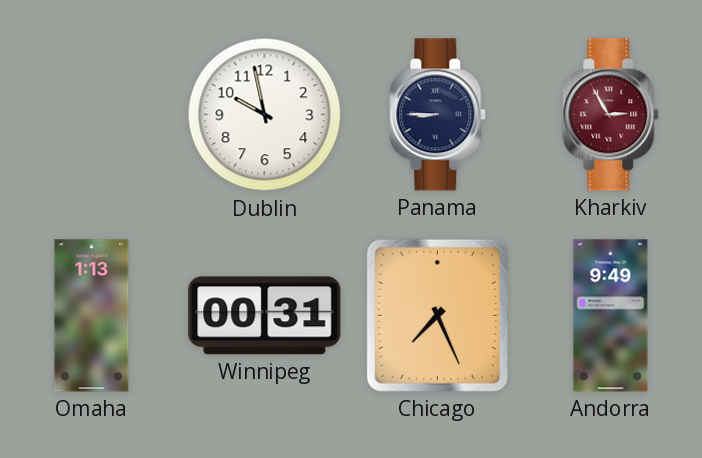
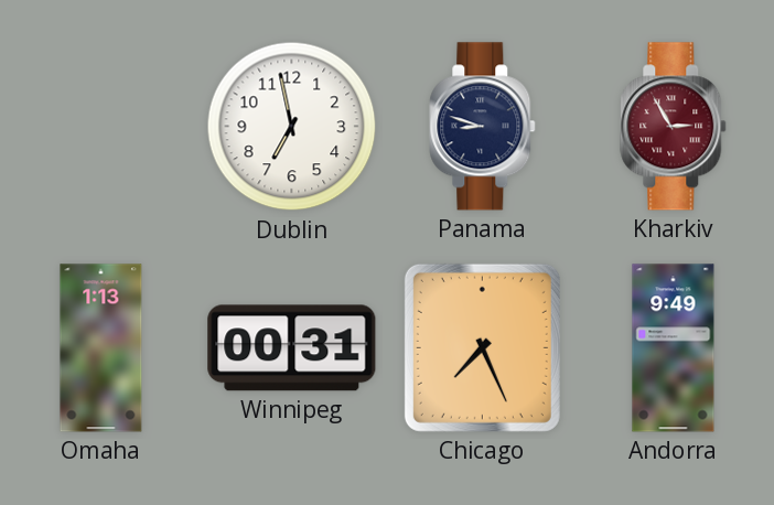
Dublin: 9:58 -> 6:58 (292, 127)
Panama: 8:45 -> 8:48 (483, 127)
